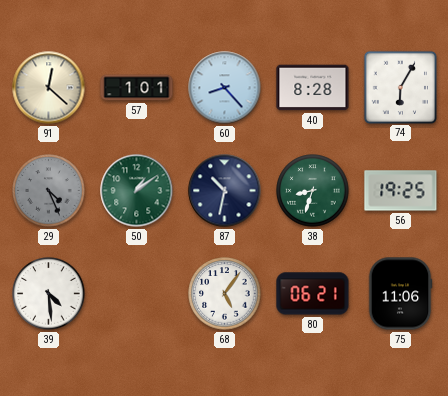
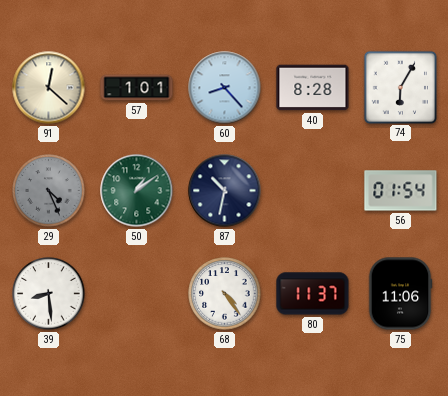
38: 8:33 -> none (313, 191)
56: 19:25 -> 01:54 (401, 191)
39: 4:29 -> 8:29 (49, 294)
68: 5:06 -> 4:24 (225, 294)
80: 06:21 -> 11:37 (313, 294)
